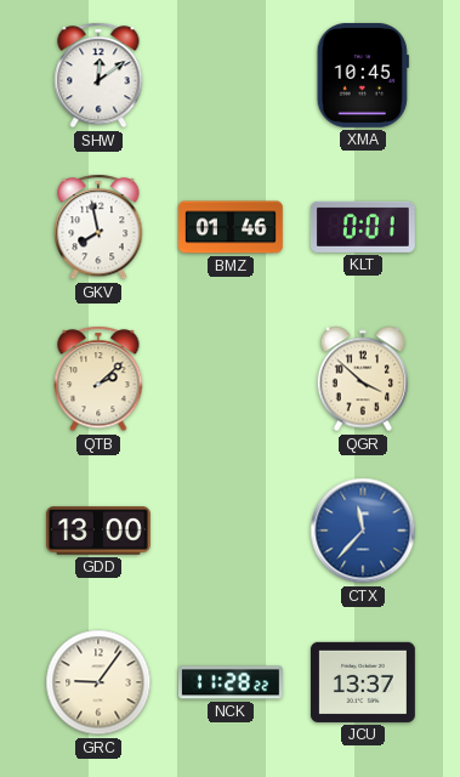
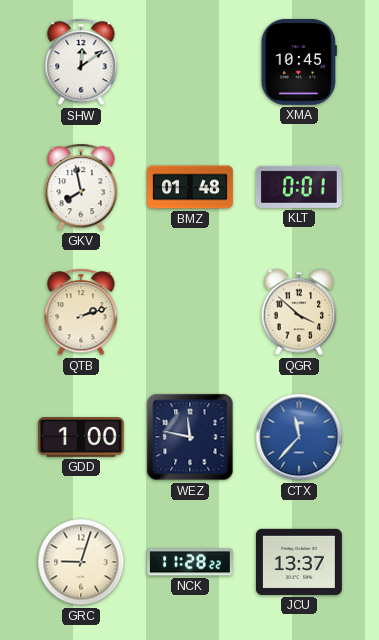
BMZ: 01:46 -> 01:48 (191, 187)
QTB: 2:08 -> 2:12 (81, 312)
GDD: 13:00 -> 1:00 (81, 437)
WEZ: none -> 11:47 (190, 437)
GRC: 9:06 -> 9:03 (81, 562)
